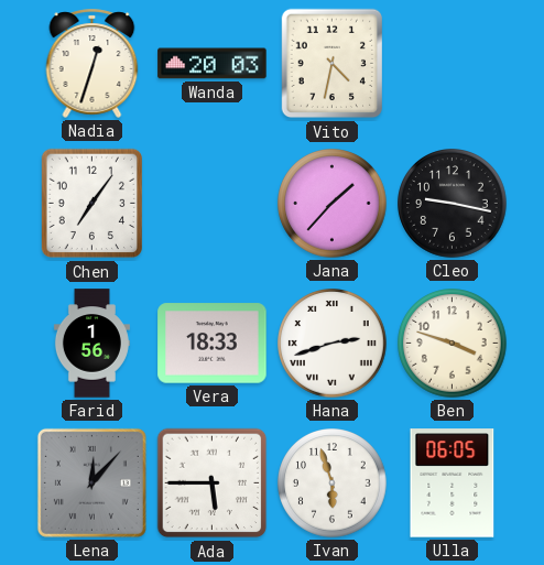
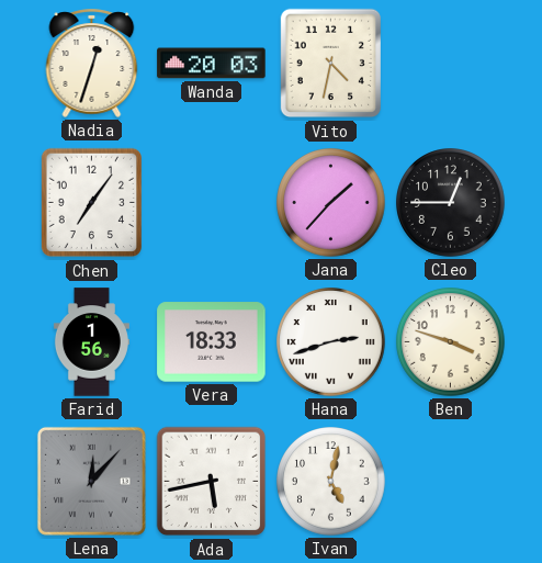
Cleo: 9:17 -> 12:45 (451, 203)
Ada: 5:45 -> 5:43 (212, 482)
Ivan: 5:57 -> 5:02 (331, 482)
Ulla: 06:05 -> none (453, 483)
